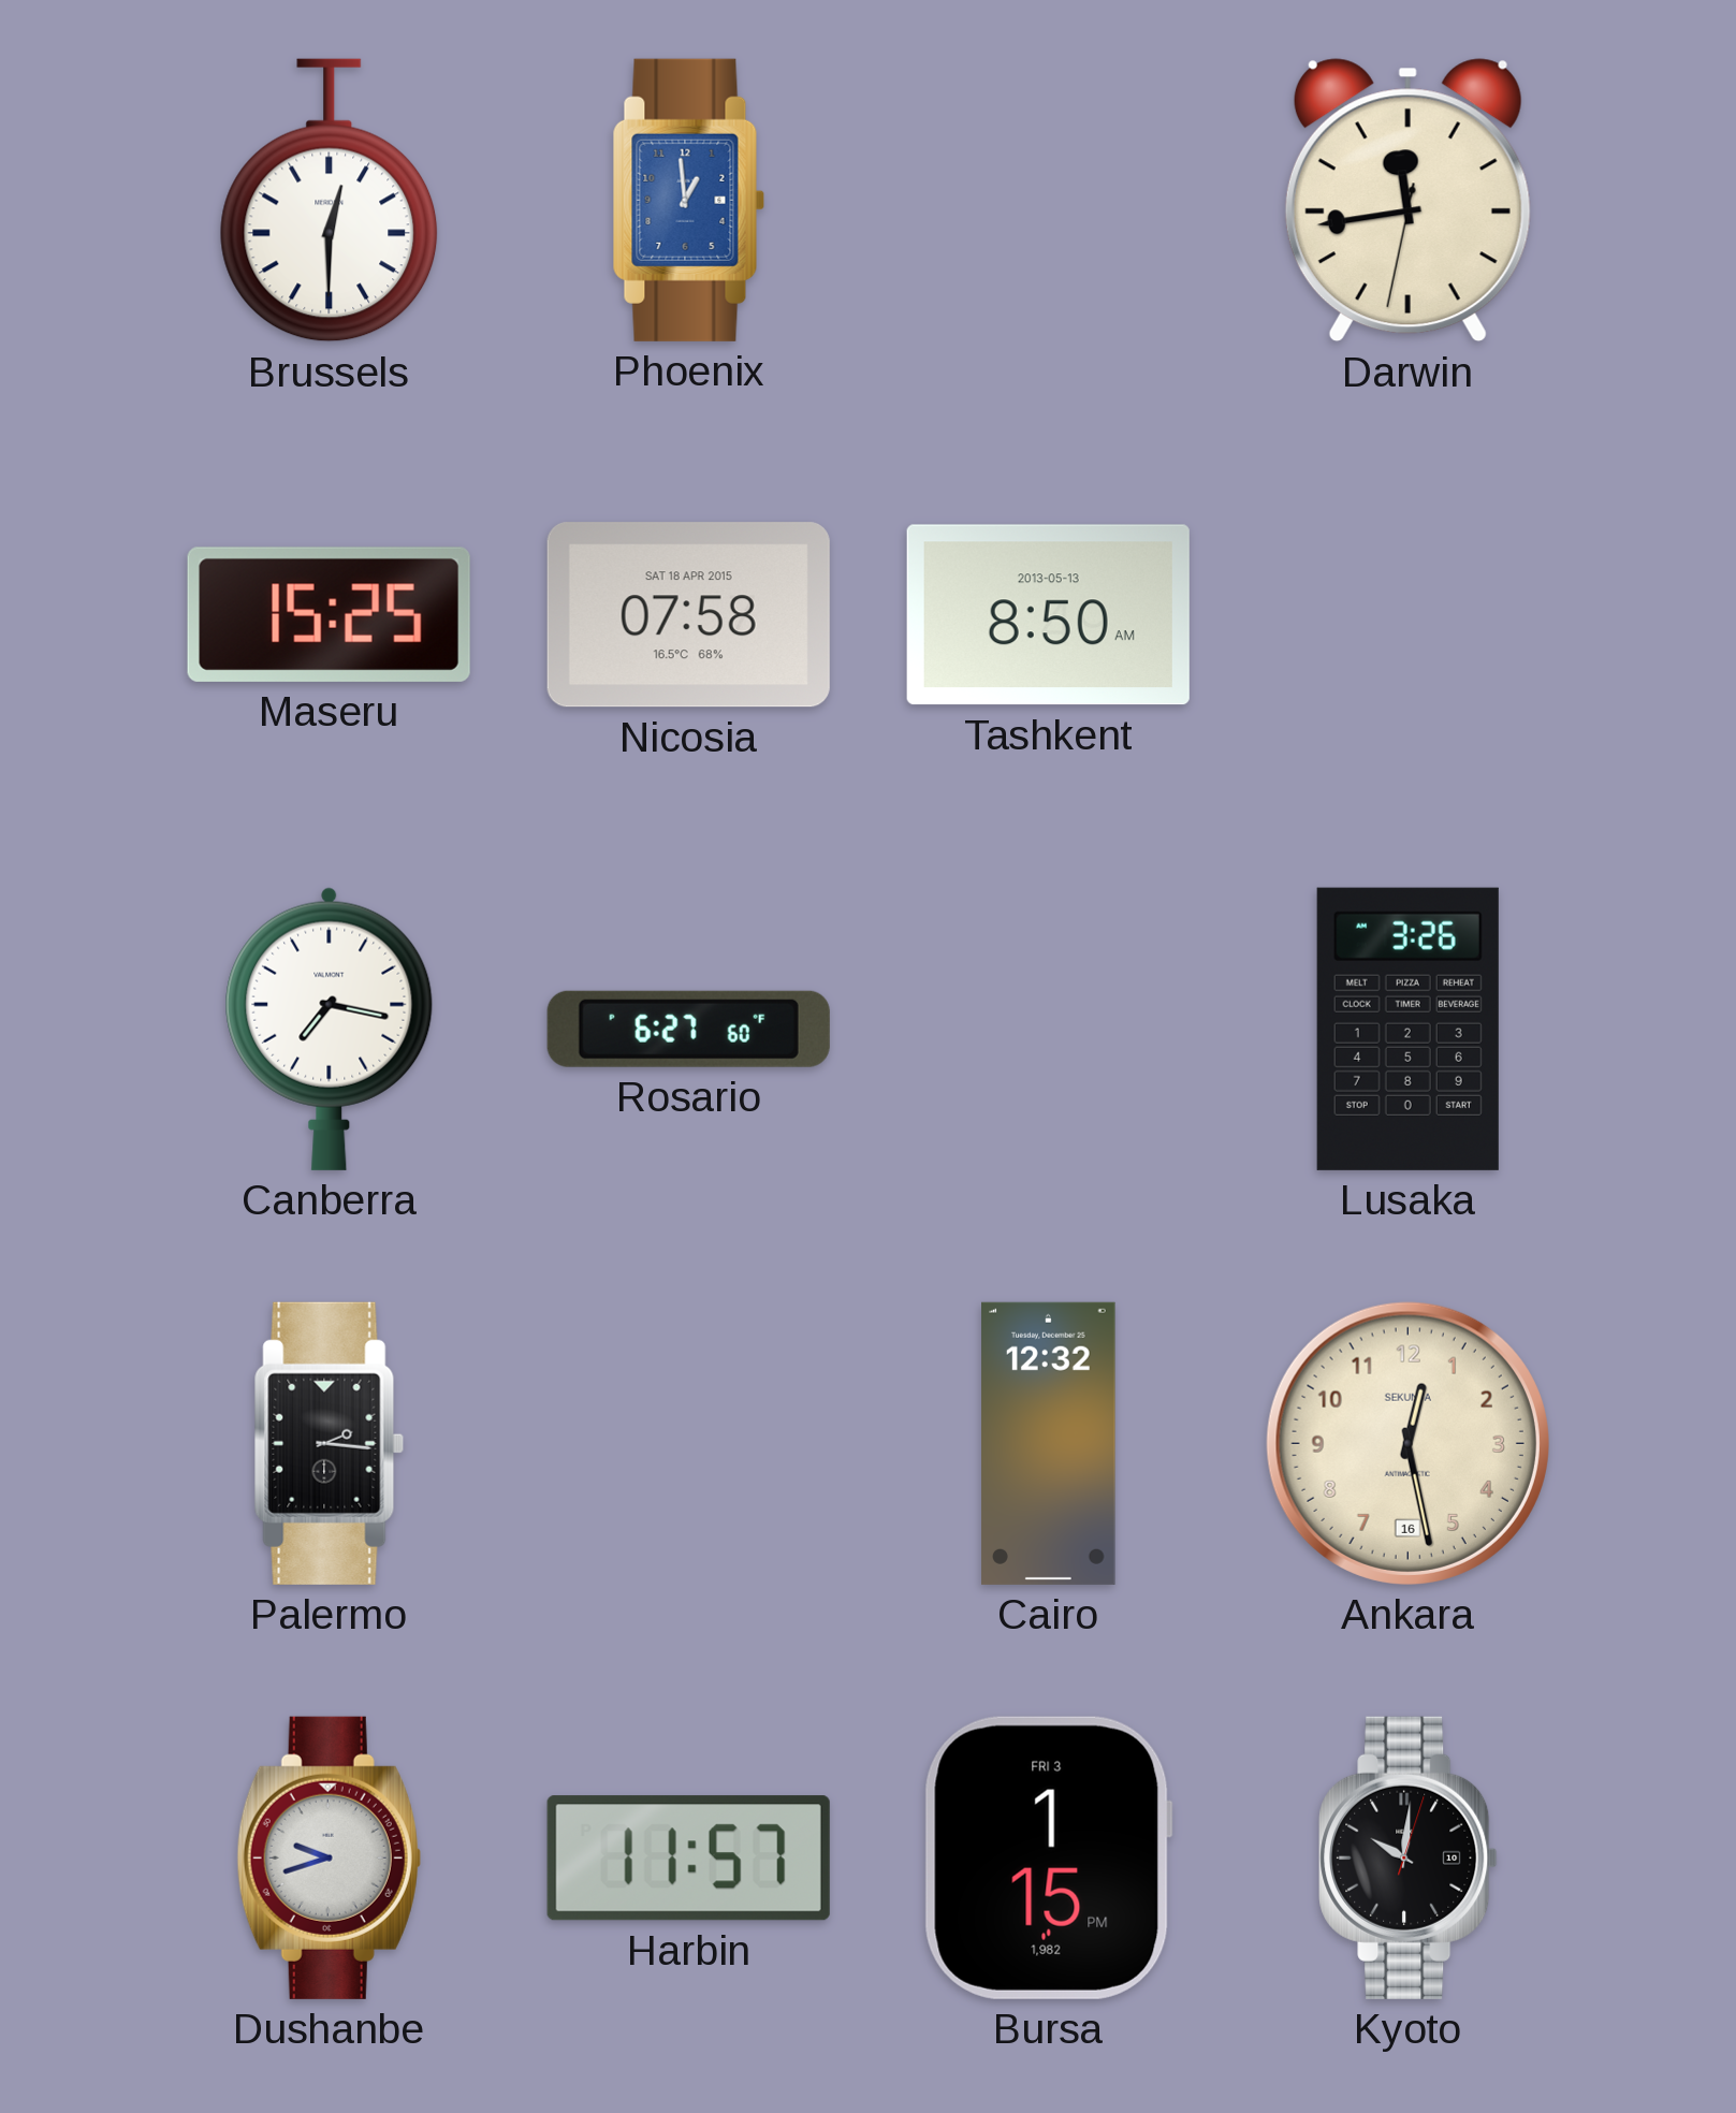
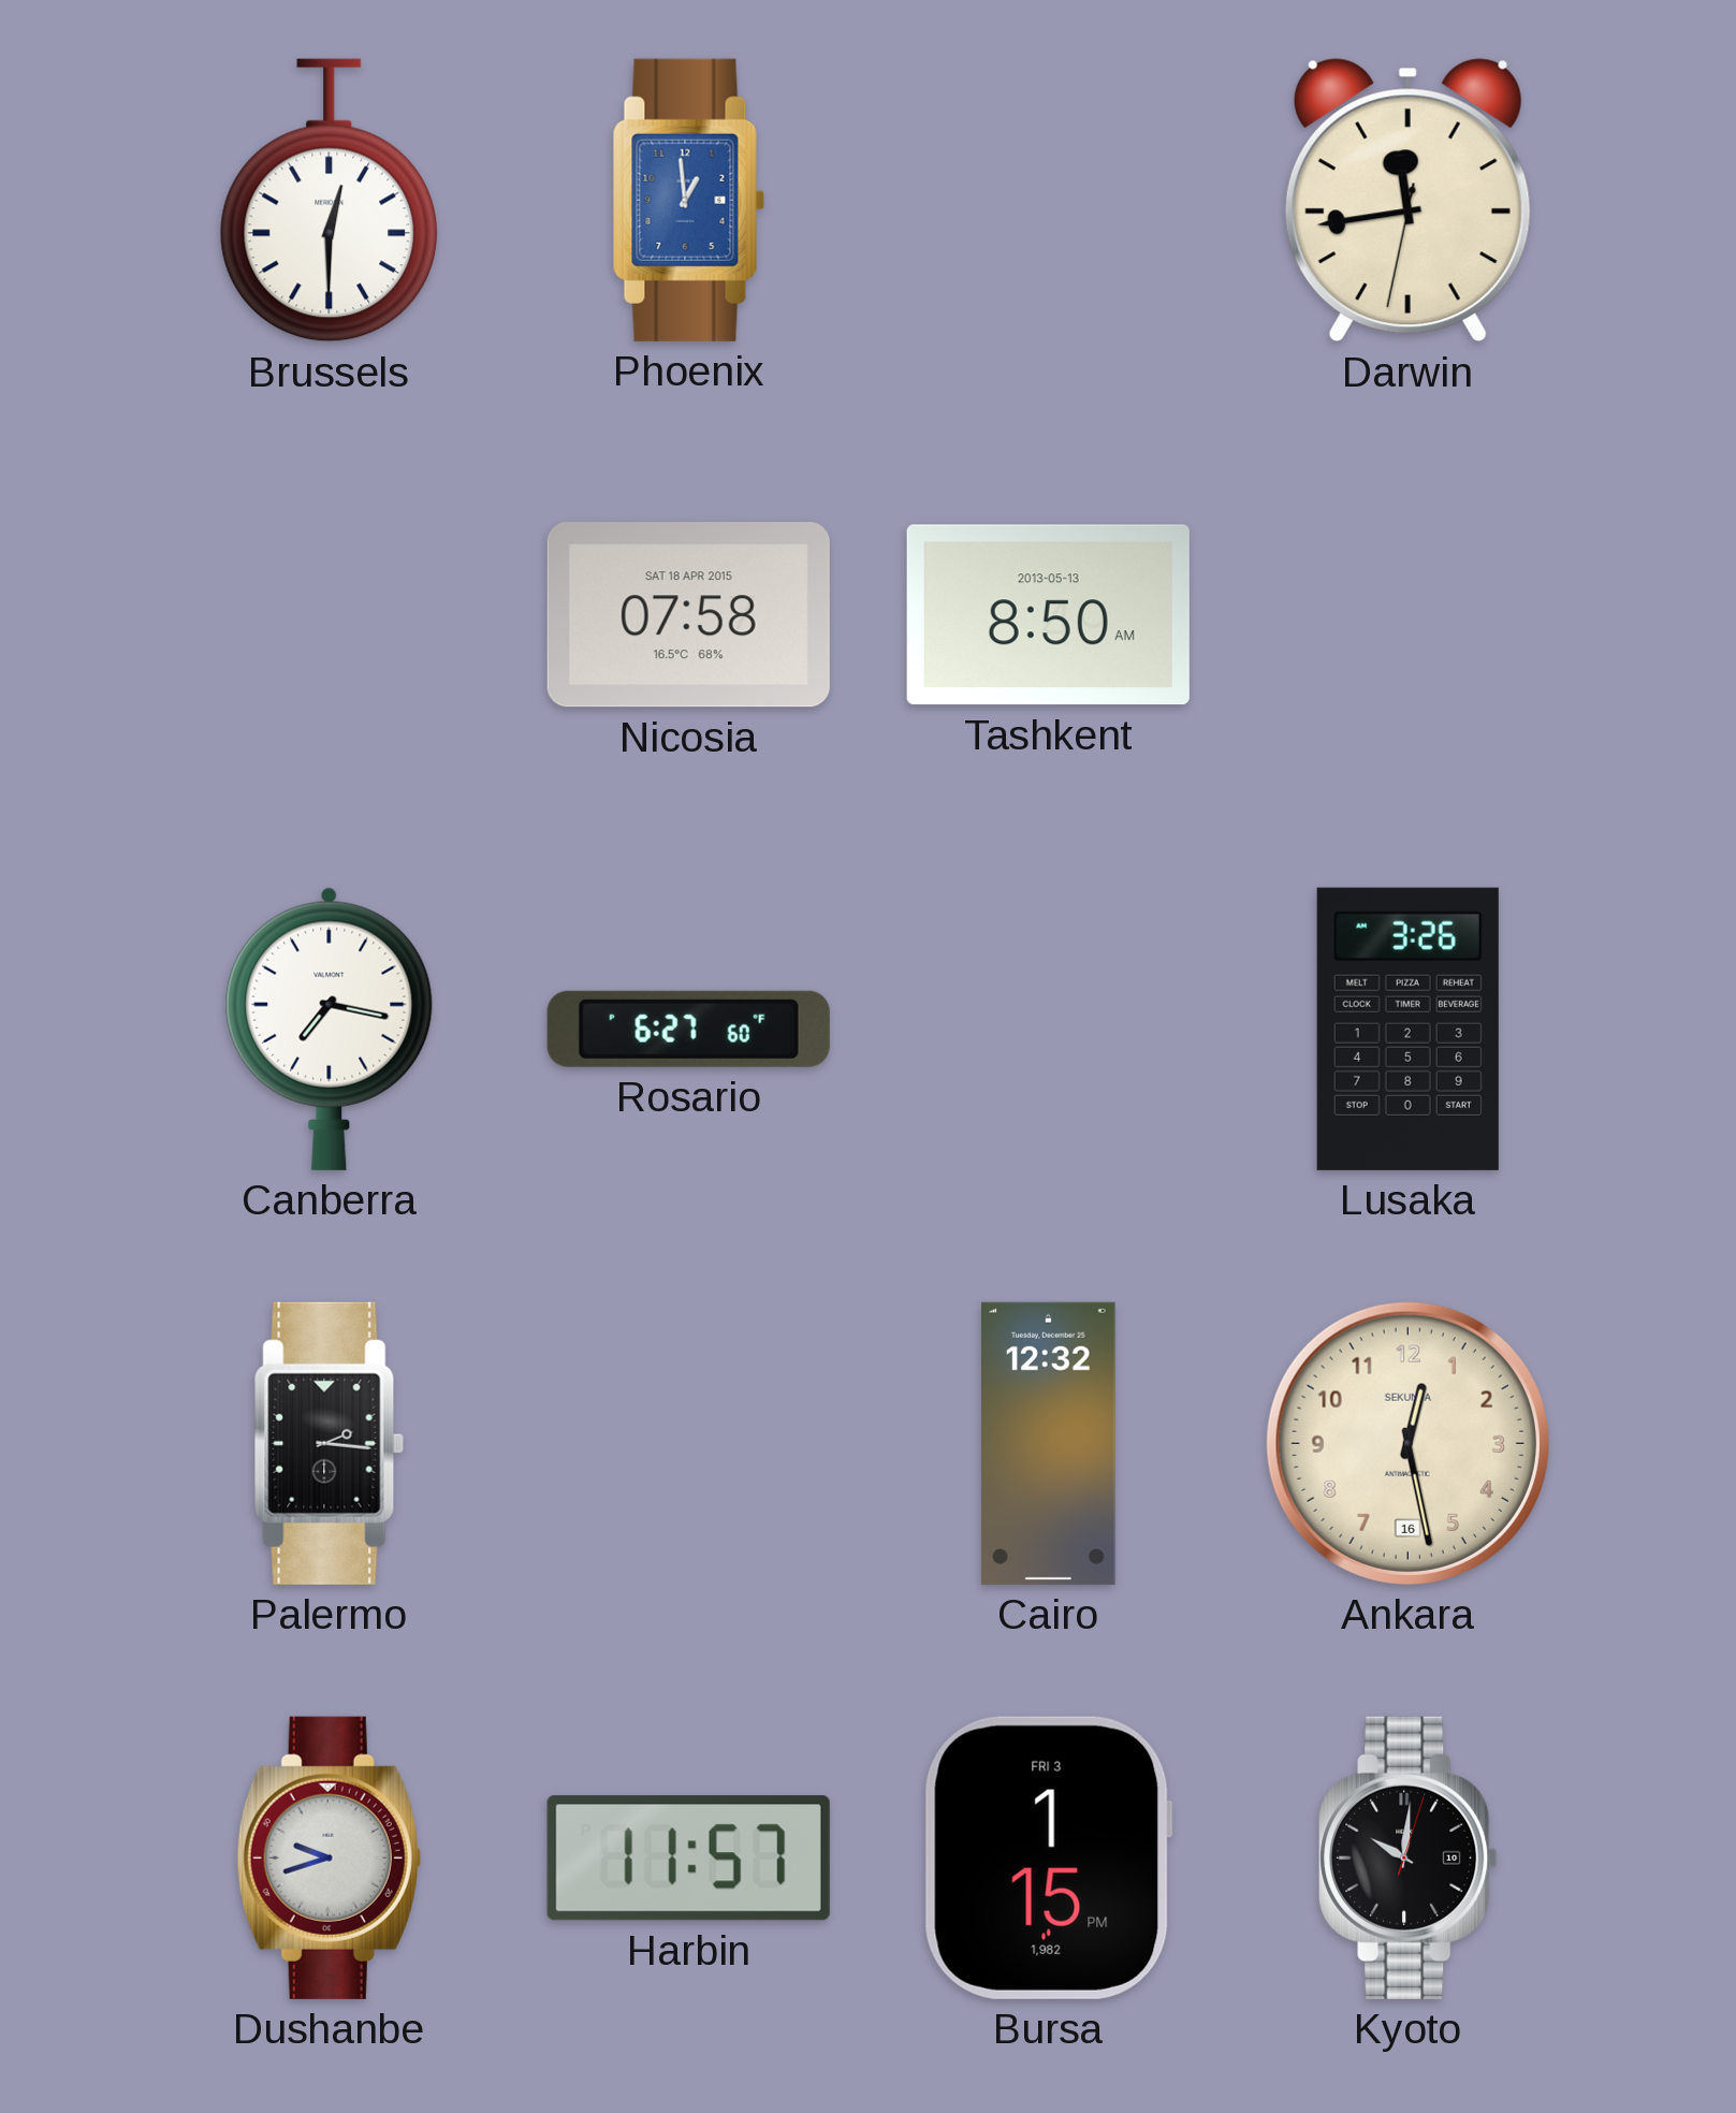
Maseru: 15:25 -> none (329, 614)
